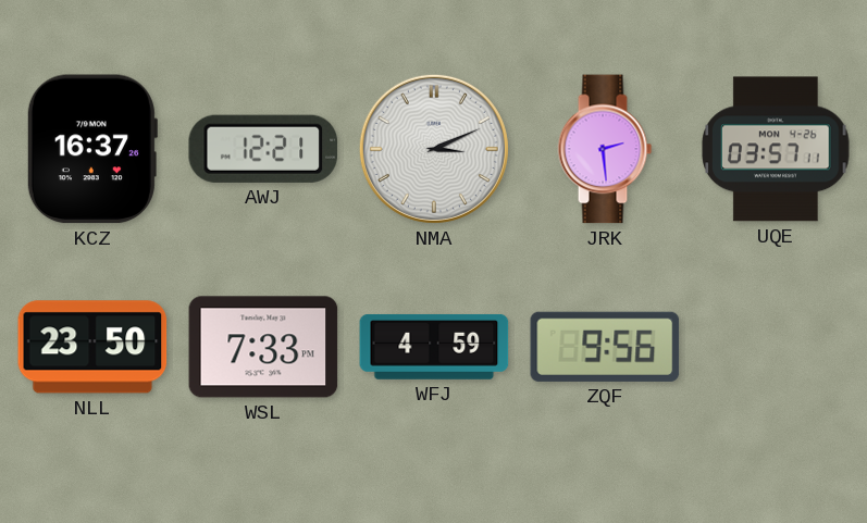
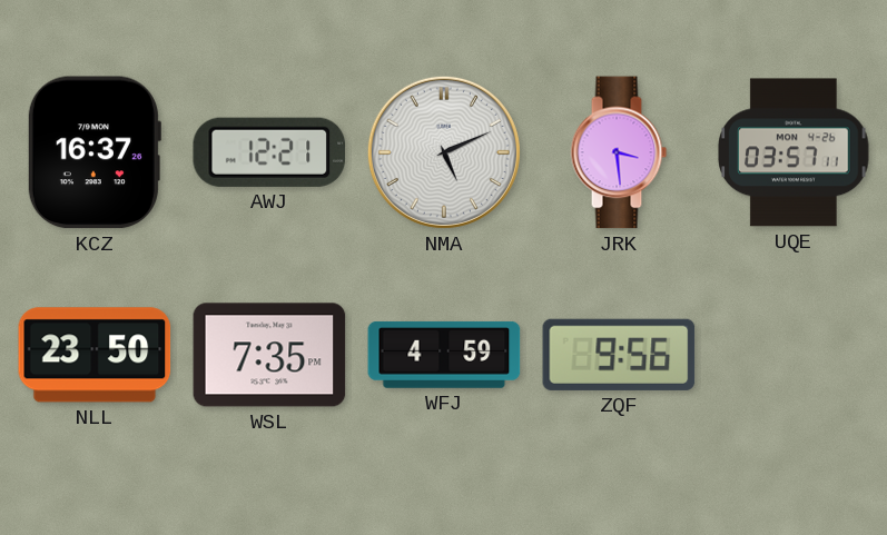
NMA: 3:11 -> 5:11 (444, 152)
JRK: 2:29 -> 3:29 (619, 152)
WSL: 7:33 -> 7:35 (269, 355)
